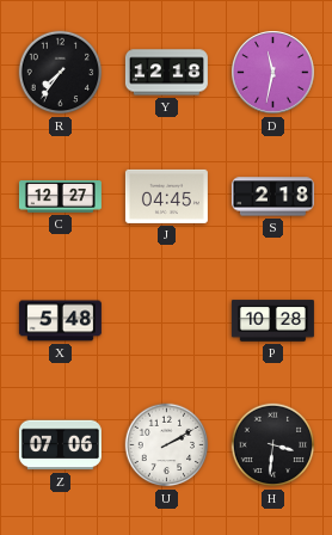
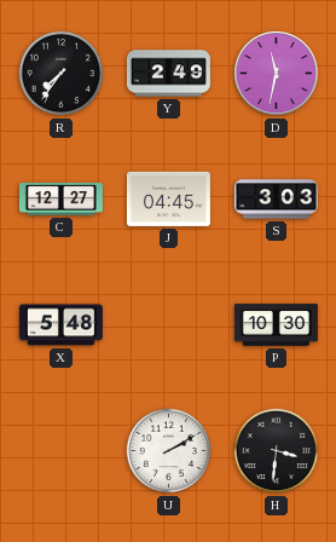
Y: 12:18 -> 2:49 (168, 74)
S: 2:18 -> 3:03 (276, 200)
P: 10:28 -> 10:30 (276, 325)
Z: 07:06 -> none (60, 445)
